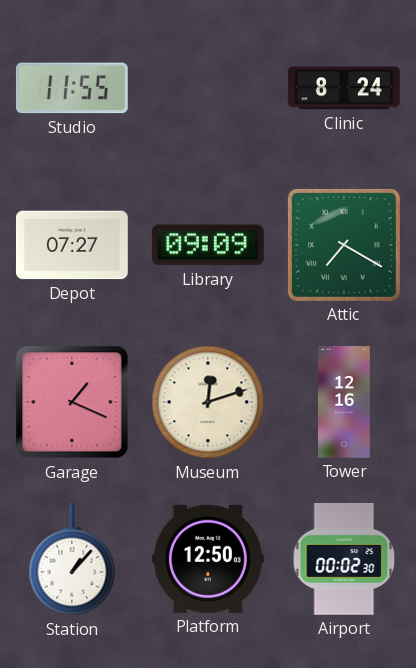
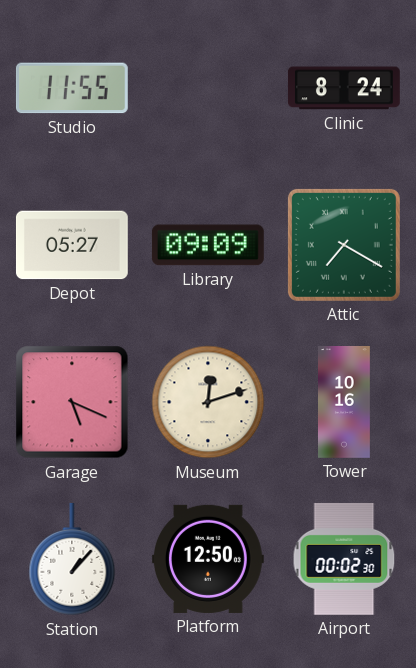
Depot: 07:27 -> 05:27 (72, 245)
Garage: 1:19 -> 5:19 (72, 402)
Tower: 12:16 -> 10:16 (345, 403)
